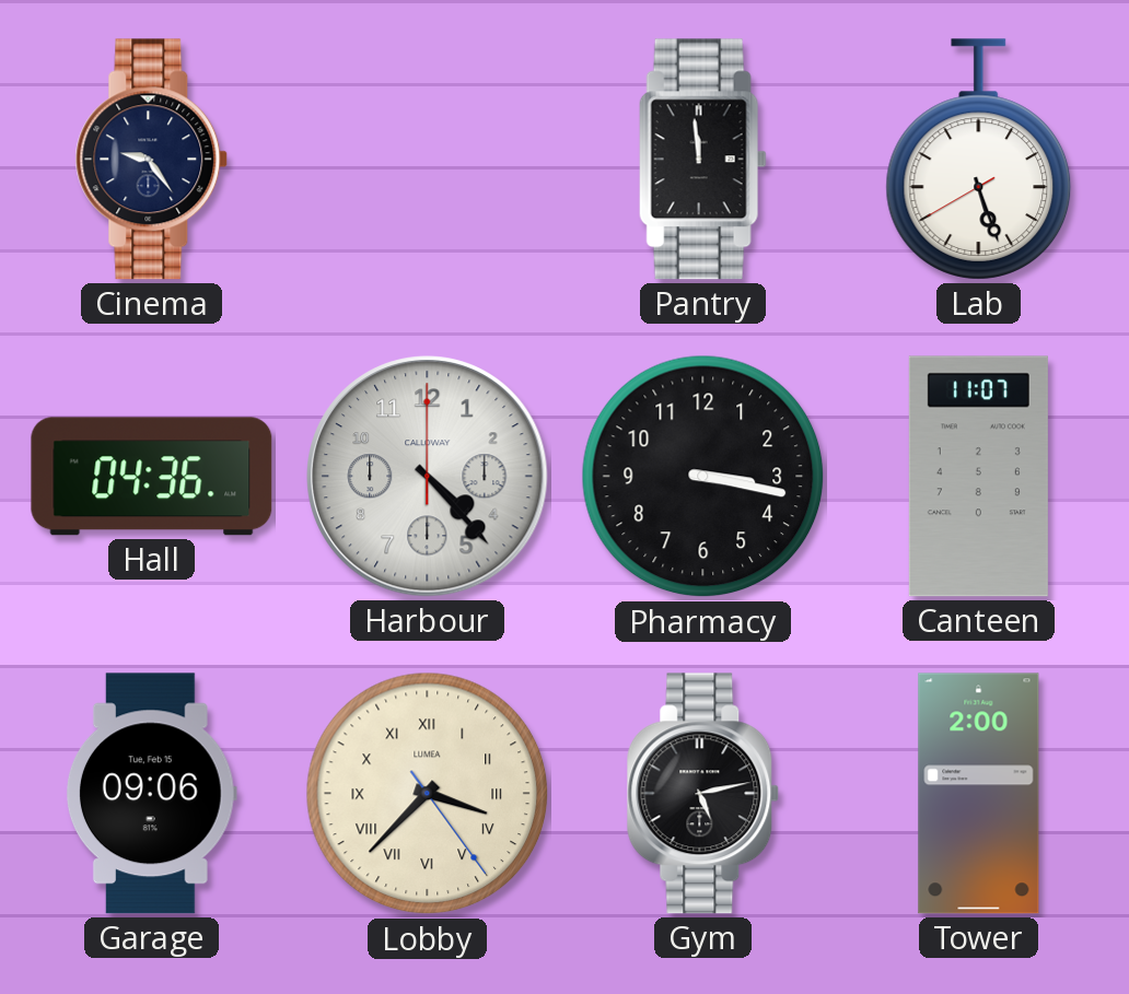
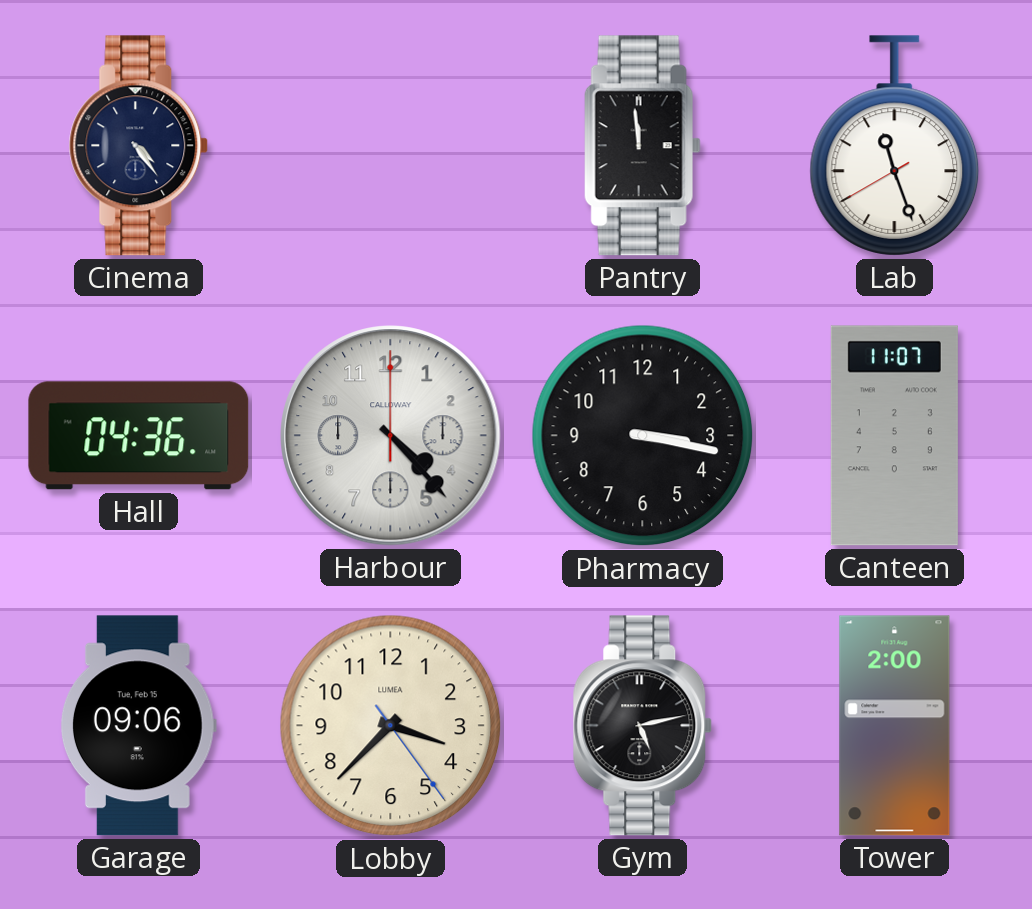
Cinema: 9:24 -> 4:24 (139, 146)
Lab: 5:26 -> 11:26 (895, 146)
Lobby numerals: Roman -> Arabic (391, 726)
